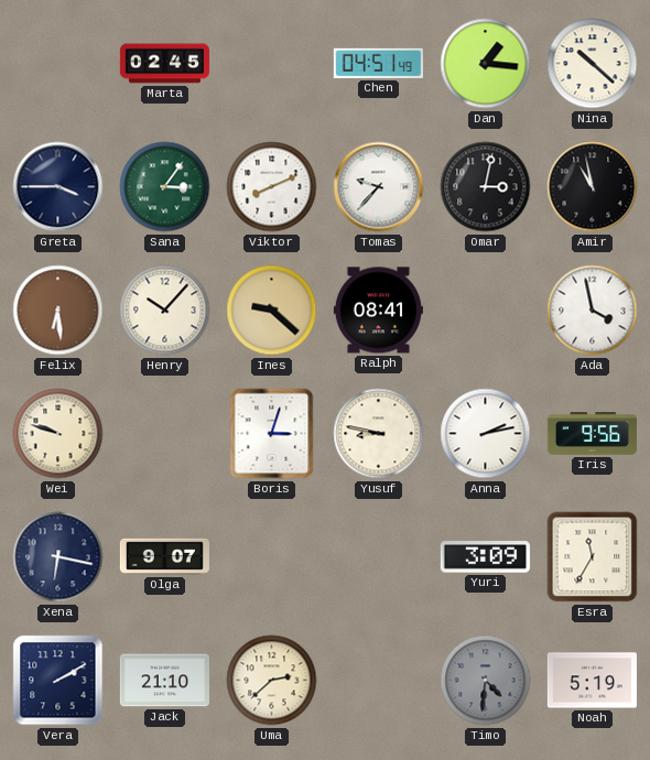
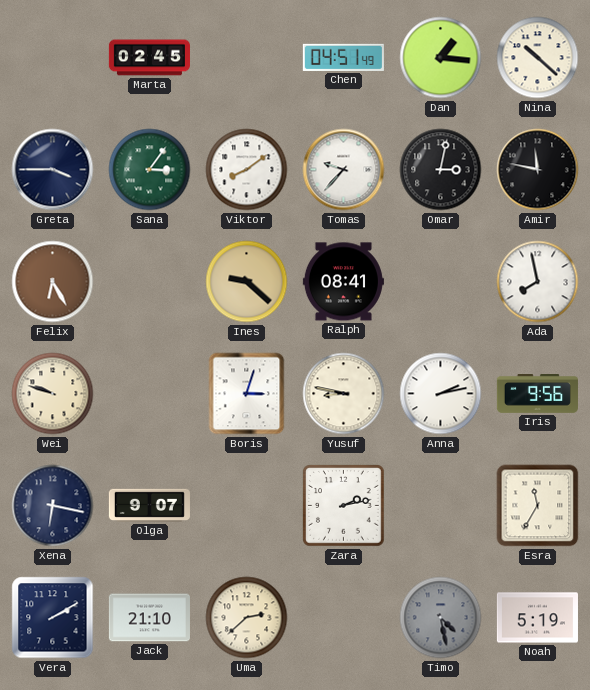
Viktor: 8:11 -> 8:09 (247, 170)
Amir: 10:58 -> 11:47 (538, 170)
Felix: 6:29 -> 6:25 (53, 282)
Henry: 10:07 -> none (165, 311)
Ada: 3:58 -> 7:58 (538, 282)
Zara: none -> 2:13 (344, 506)
Yuri: 3:09 -> none (485, 557)
Timo: 4:31 -> 4:28 (441, 618)
